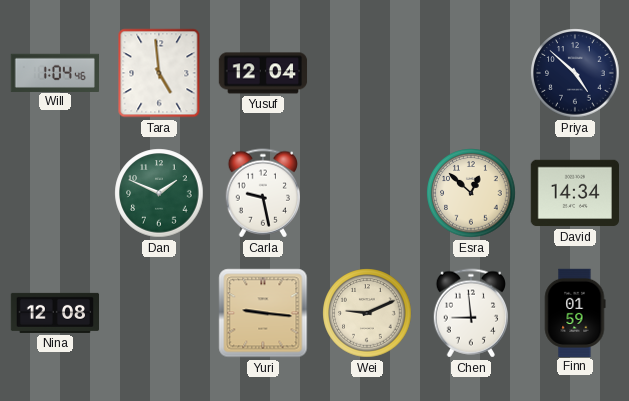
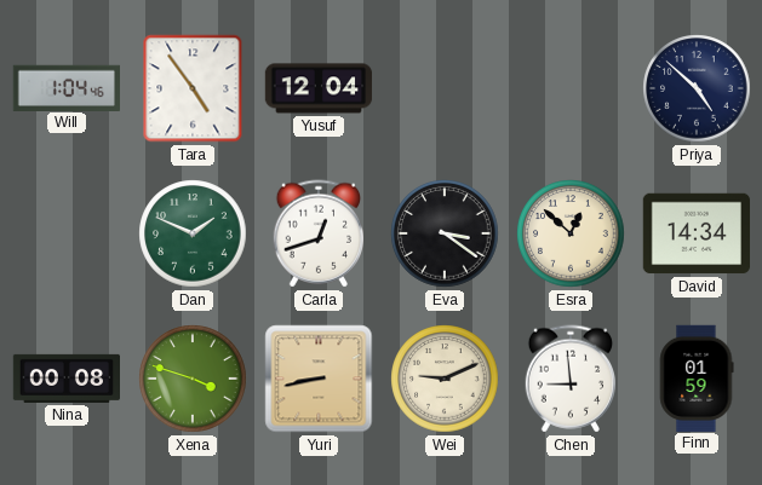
Tara: 4:59 -> 4:54 (193, 88)
Carla: 9:28 -> 12:42 (317, 233)
Eva: none -> 3:21 (445, 233)
Nina: 12:08 -> 00:08 (67, 379)
Xena: none -> 3:48 (193, 379)
Yuri: 9:16 -> 8:43 (319, 379)
